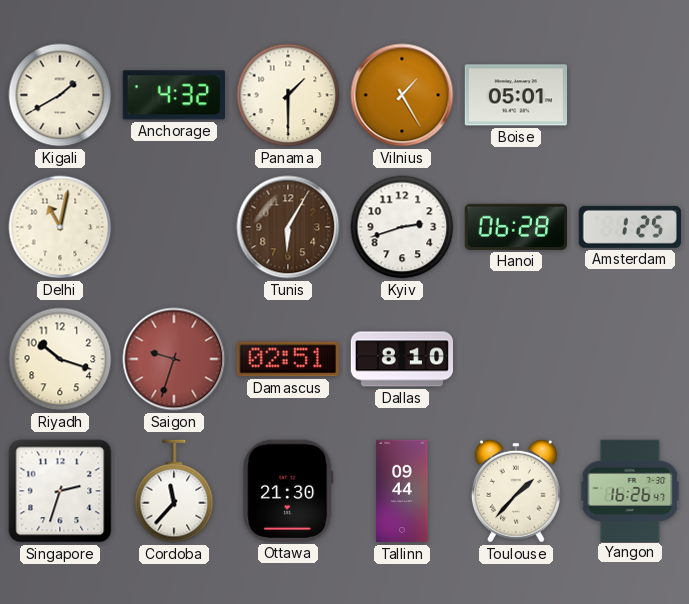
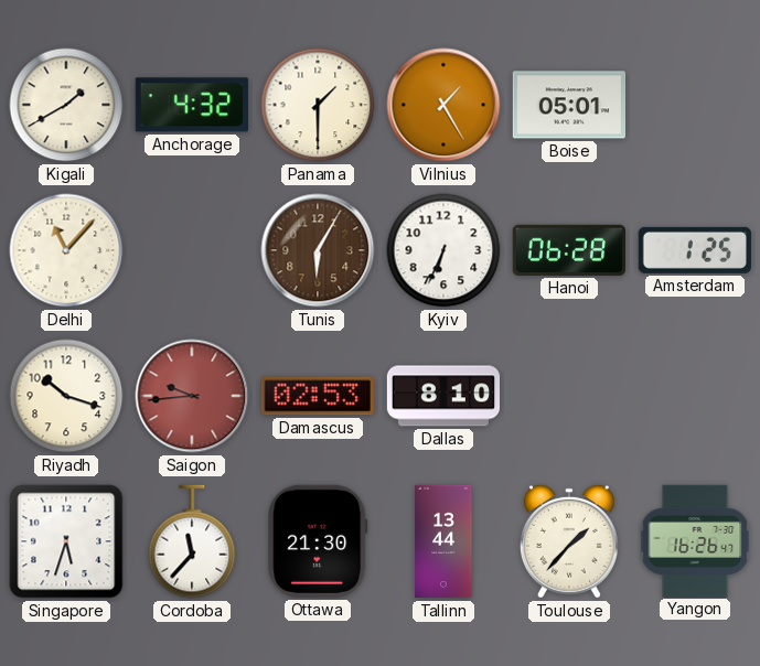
Delhi: 11:02 -> 11:07 (66, 250)
Kyiv: 2:42 -> 6:34 (443, 250)
Saigon: 9:33 -> 9:44 (192, 396)
Damascus: 02:51 -> 02:53 (318, 396)
Singapore: 2:33 -> 5:33 (66, 541)
Tallinn: 09:44 -> 13:44 (443, 541)
